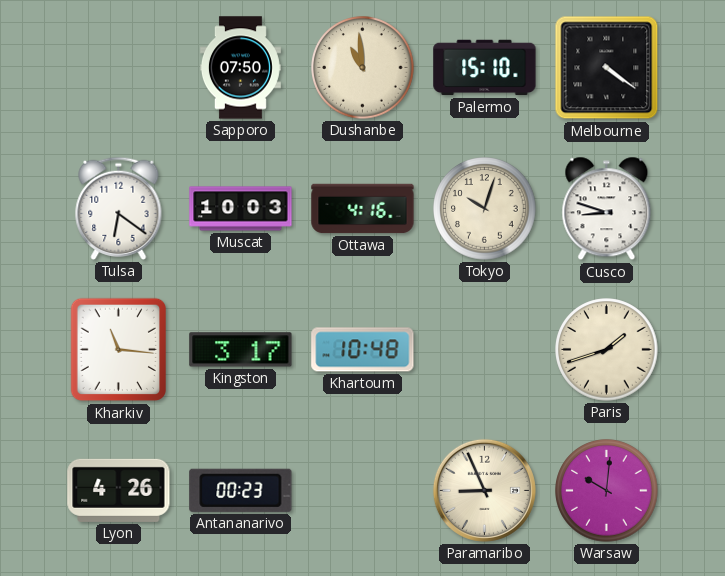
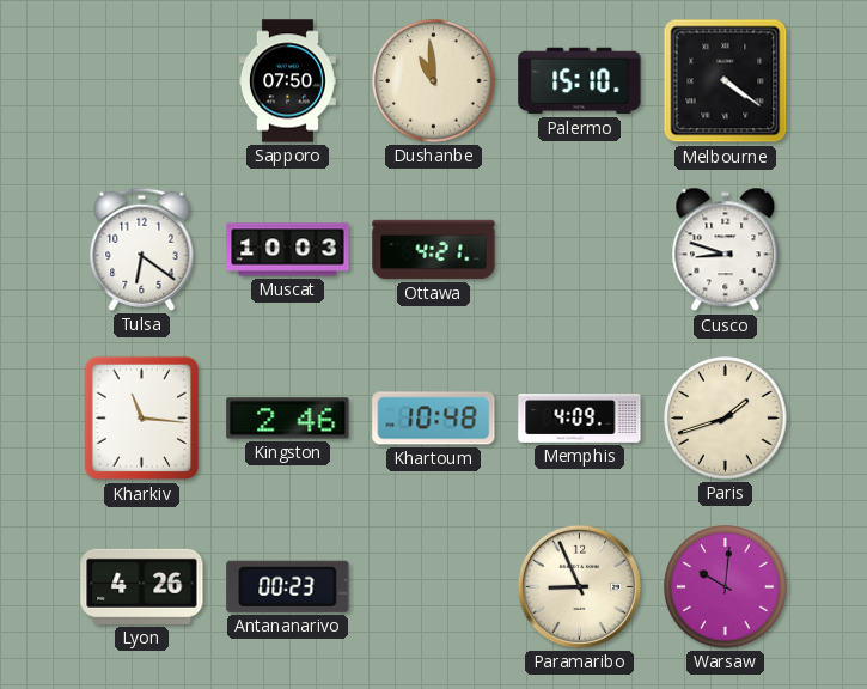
Ottawa: 4:16 -> 4:21 (434, 250)
Tokyo: 10:03 -> none (485, 209)
Kingston: 3:17 -> 2:46 (288, 419)
Memphis: none -> 4:09 (580, 419)
